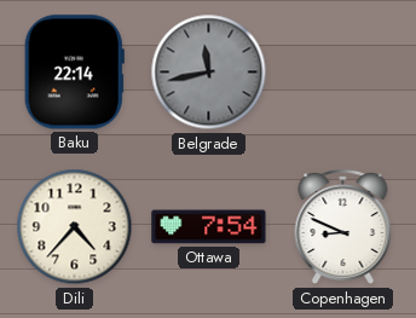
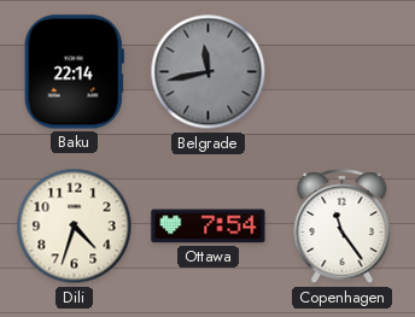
Dili: 4:37 -> 4:33 (75, 227)
Copenhagen: 8:49 -> 11:24 (343, 227)
